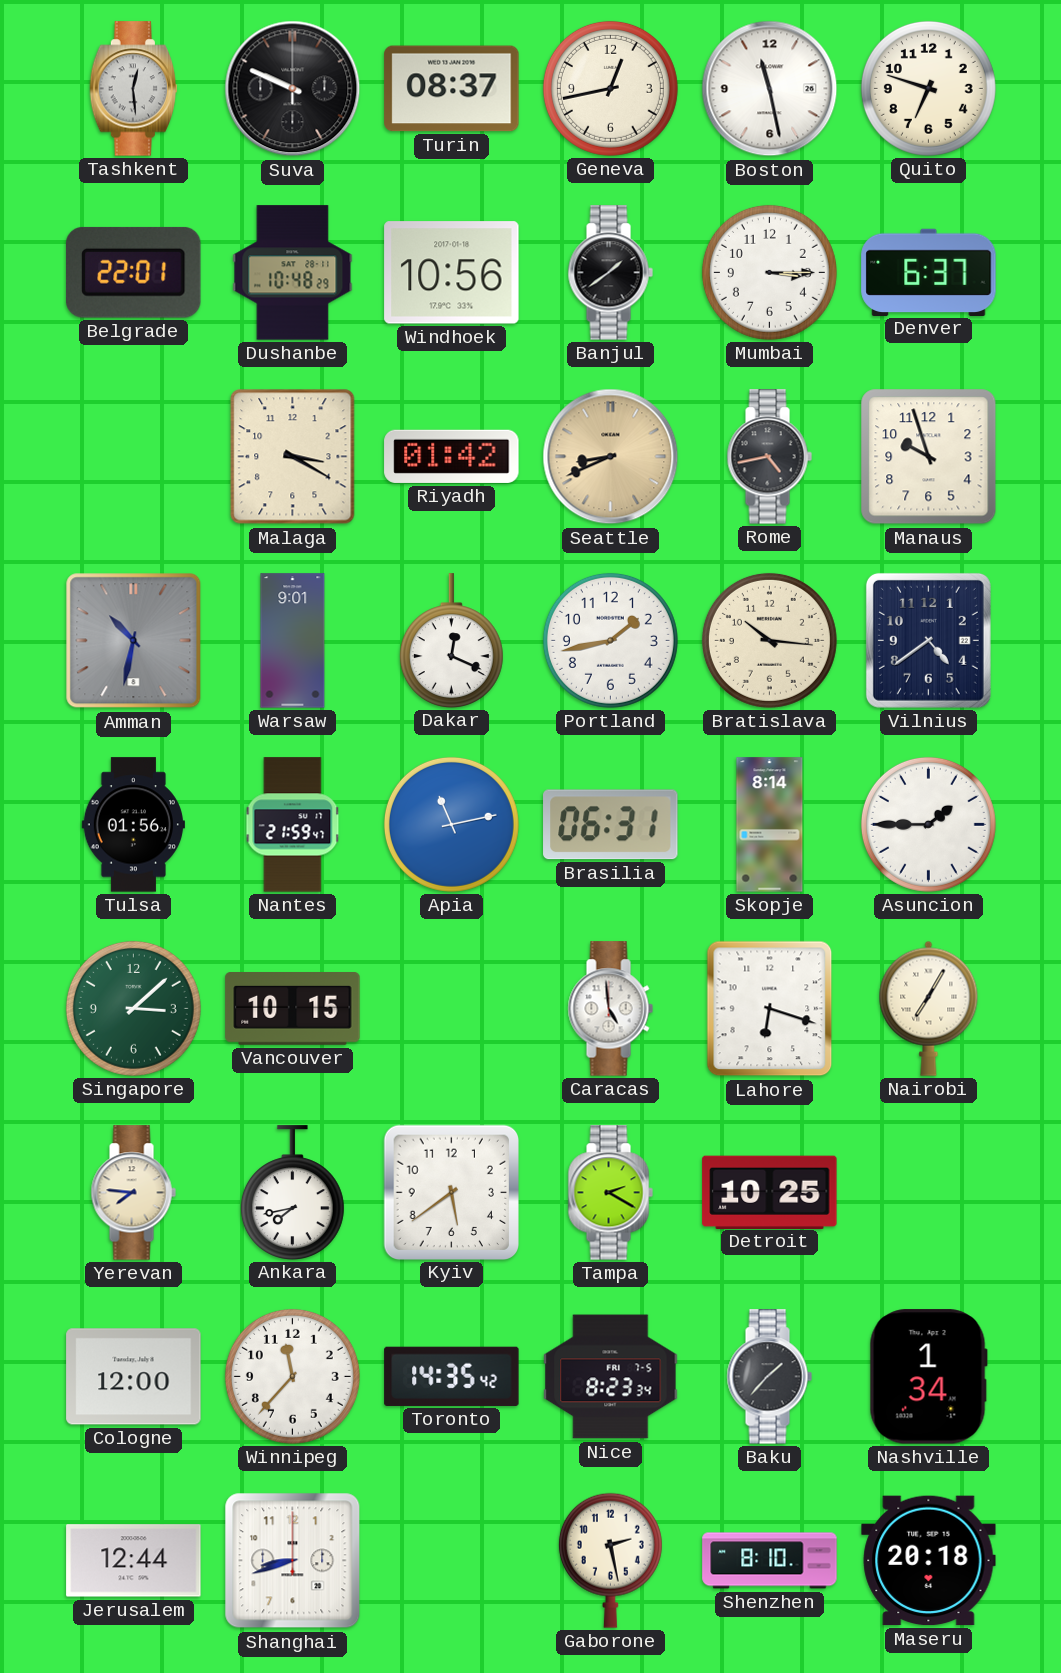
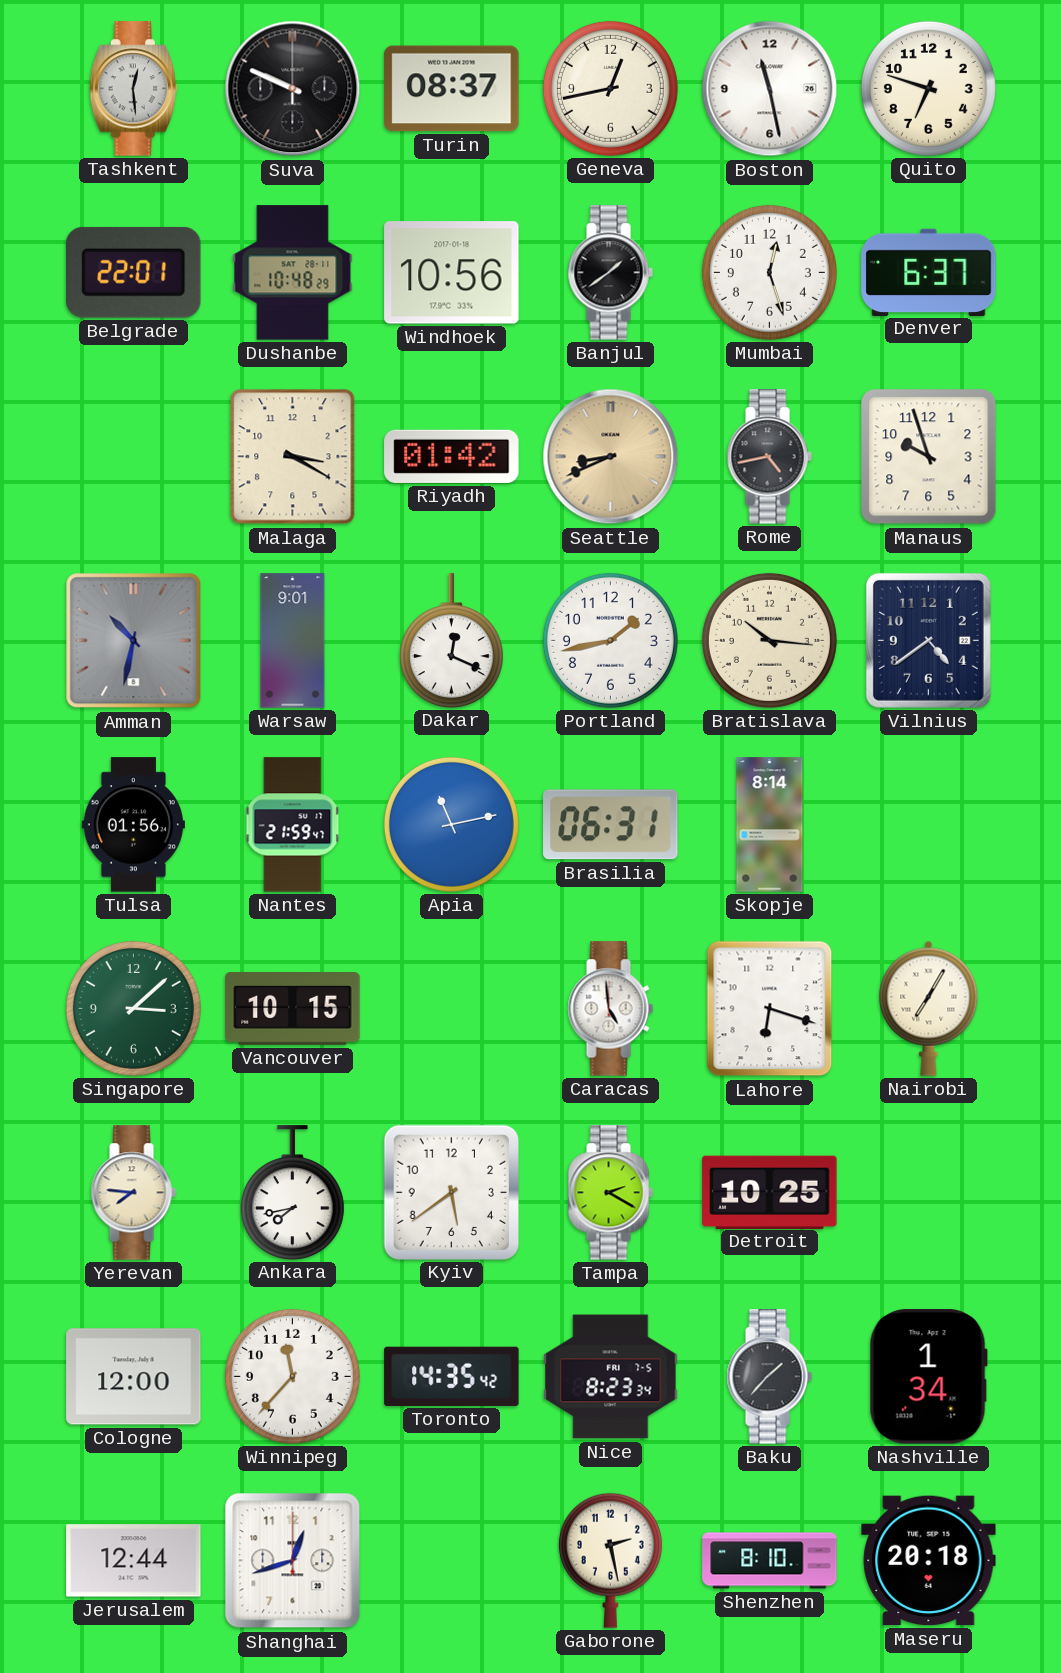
Mumbai: 3:15 -> 12:27 (769, 272)
Asuncion: 1:45 -> none (928, 824)
Shanghai: 8:42 -> 12:42 (293, 1561)
